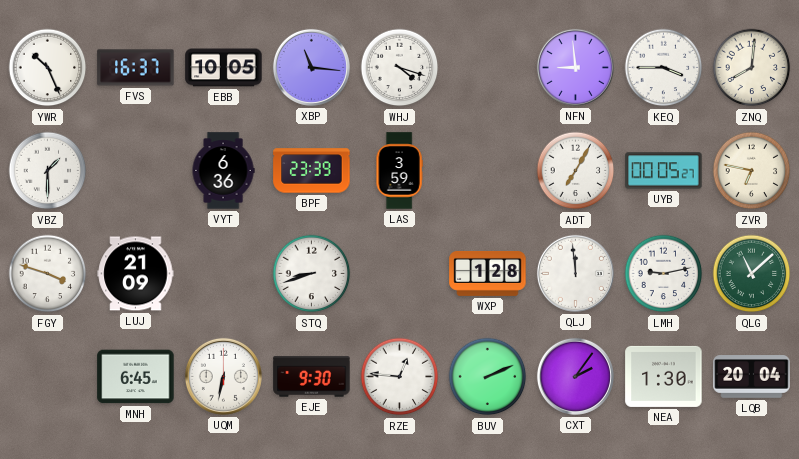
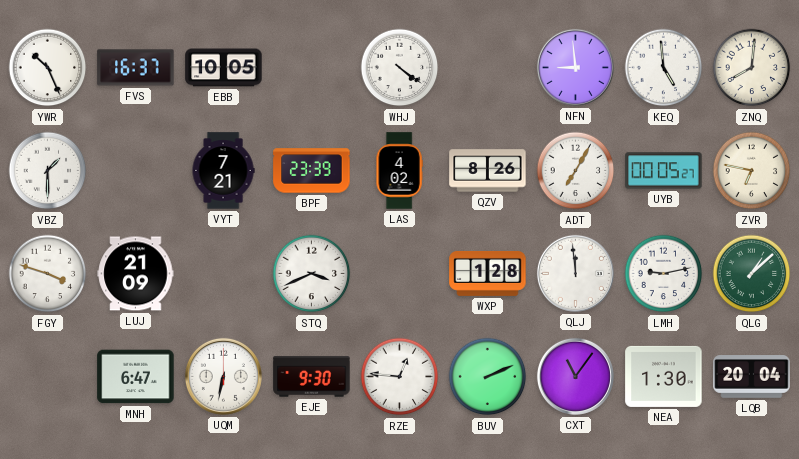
XBP: 11:16 -> none (311, 67)
WHJ: 4:18 -> 4:21 (400, 68)
KEQ: 3:45 -> 4:59 (664, 68)
VYT: 6:36 -> 7:21 (223, 171)
LAS: 3:59 -> 4:02 (399, 171)
QZV: none -> 8:26 (488, 171)
STQ: 8:42 -> 3:41 (312, 274)
QLG: 11:08 -> 1:08 (752, 274)
MNH: 6:45 -> 6:47 (136, 377)
CXT: 2:06 -> 11:06 (575, 376)
